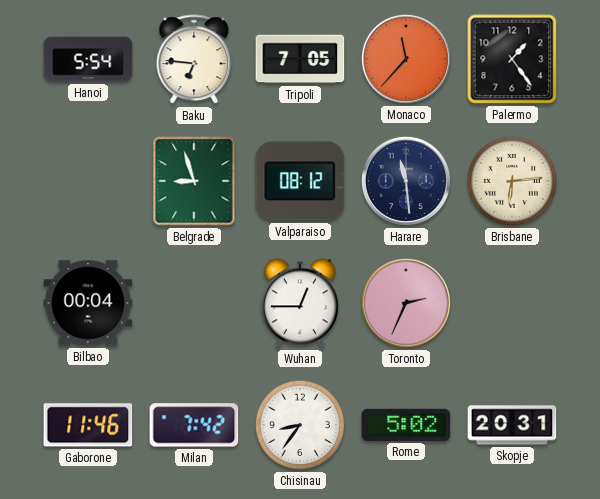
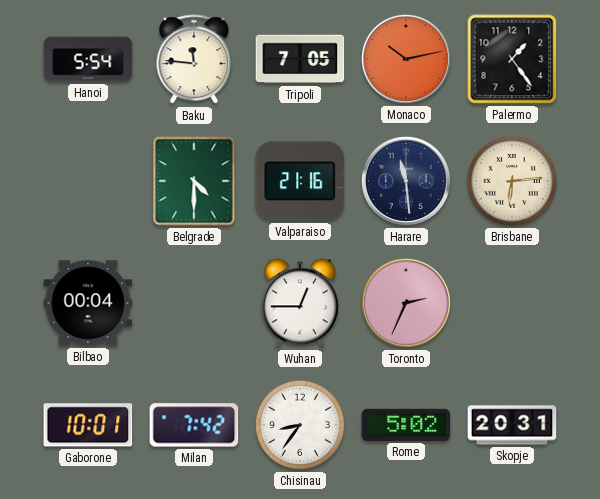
Baku: 6:46 -> 11:46 (194, 60)
Monaco: 11:37 -> 10:13 (406, 59)
Belgrade: 8:57 -> 4:30 (194, 181)
Valparaiso: 08:12 -> 21:16 (300, 181)
Gaborone: 11:46 -> 10:01 (88, 425)
